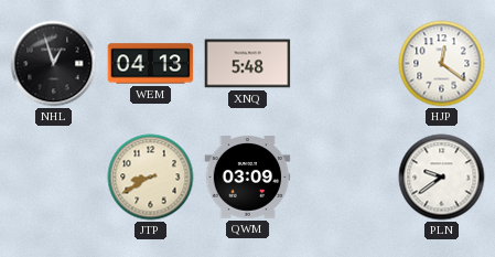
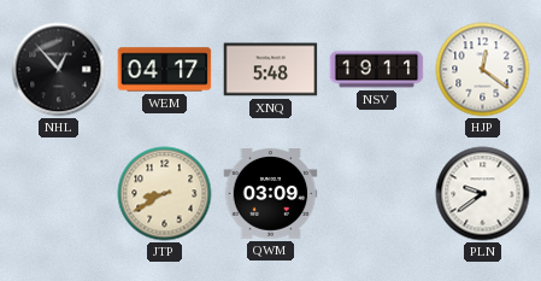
NHL: 12:57 -> 12:53 (59, 70)
WEM: 04:13 -> 04:17 (165, 70)
NSV: none -> 19:11 (377, 70)
